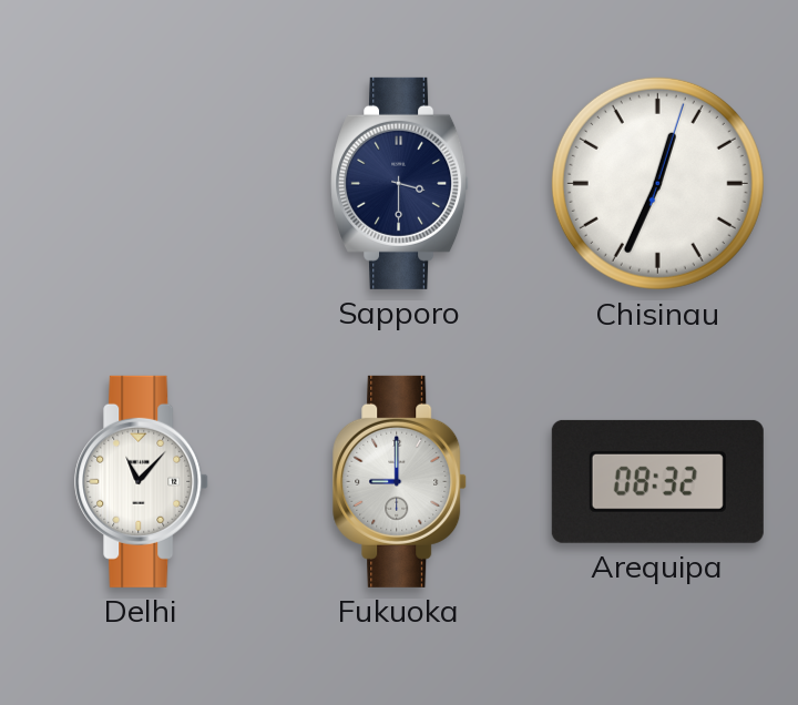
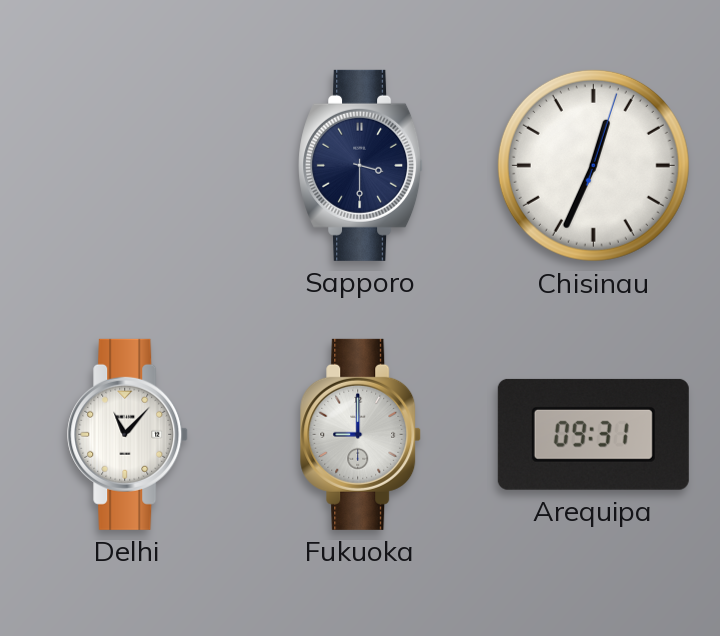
Arequipa: 08:32 -> 09:31 (593, 434)
